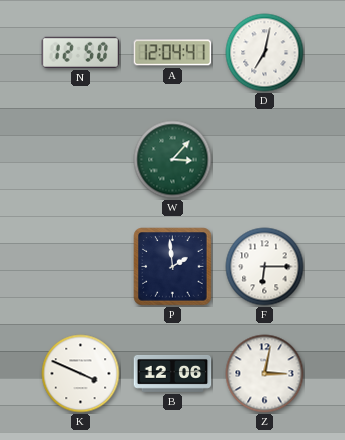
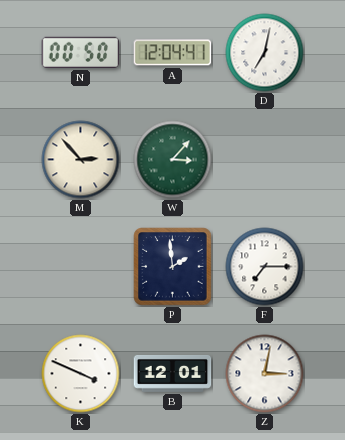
N: 12:50 -> 00:50 (81, 52)
M: none -> 2:53 (81, 160)
F: 6:15 -> 7:15 (265, 267)
B: 12:06 -> 12:01 (173, 373)
